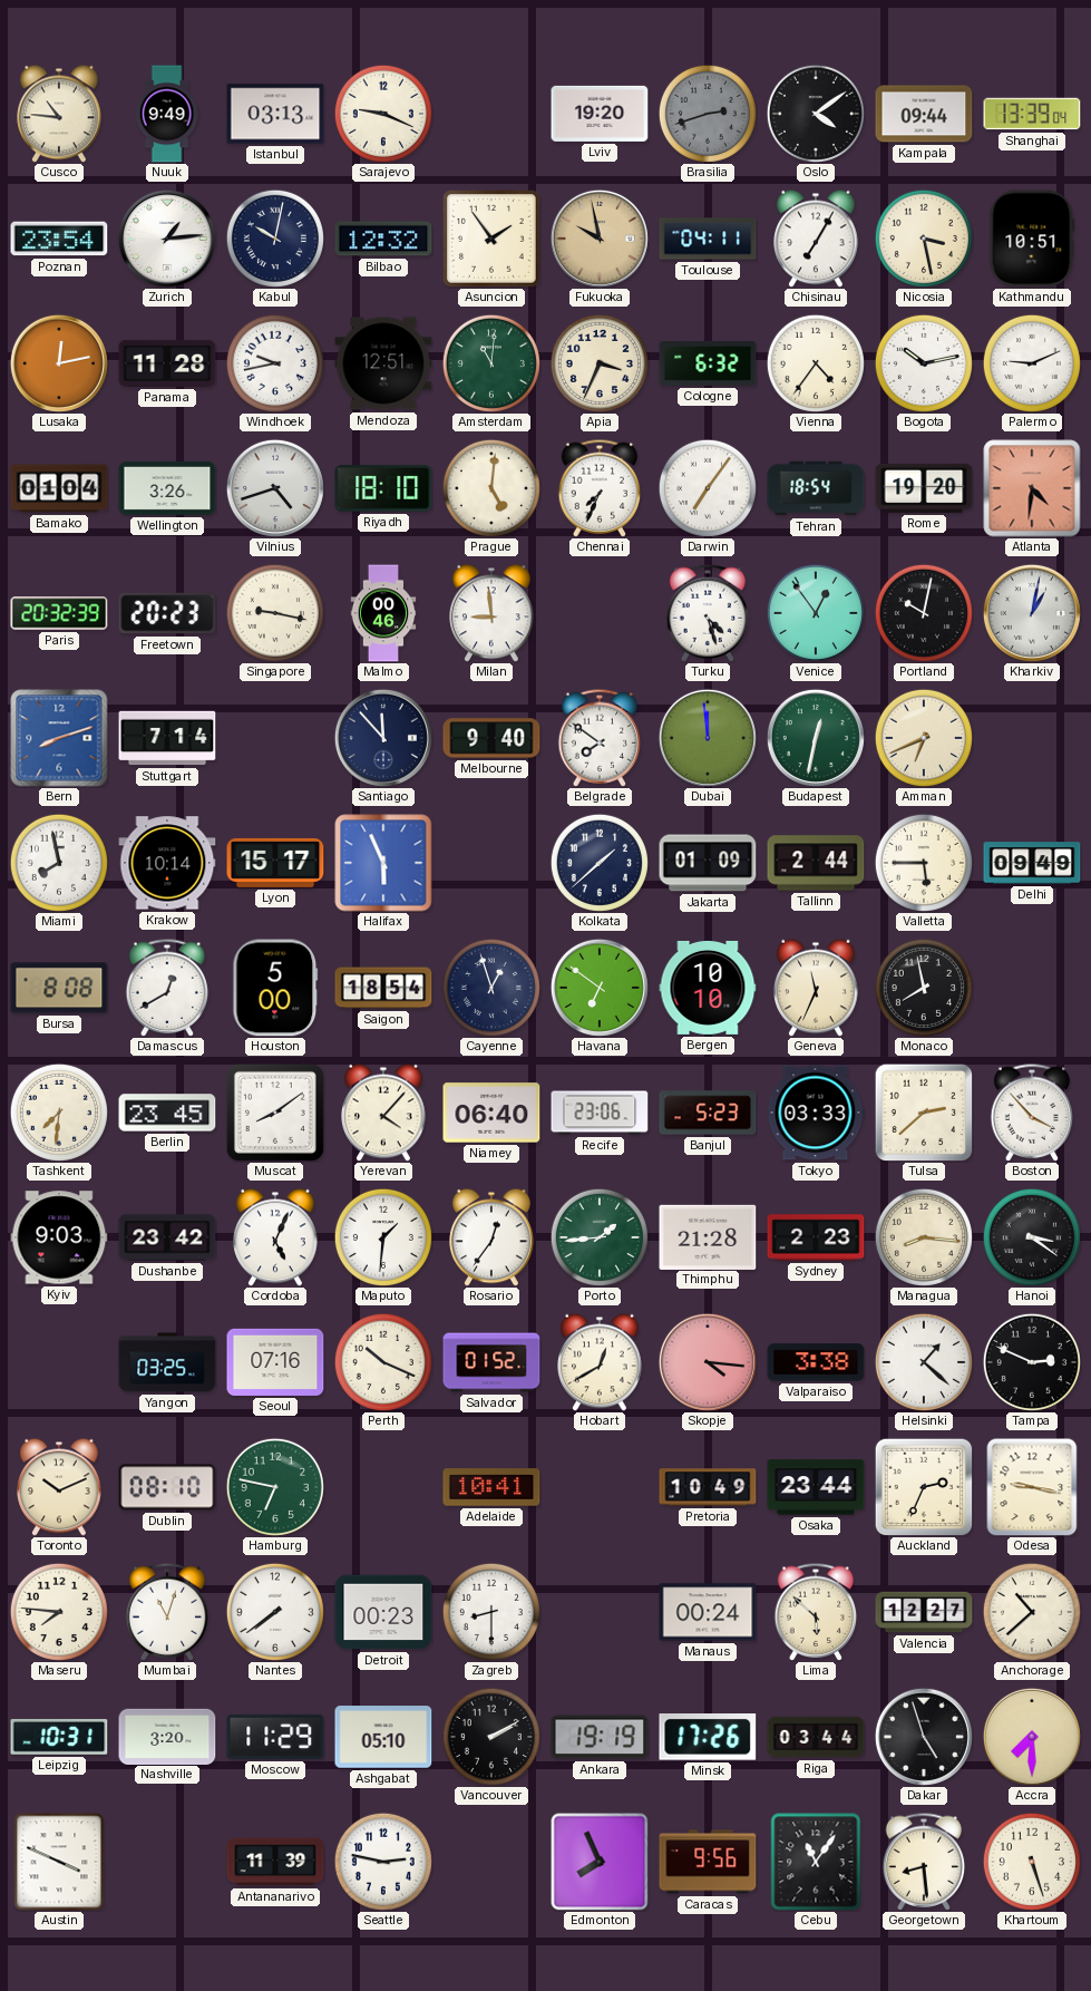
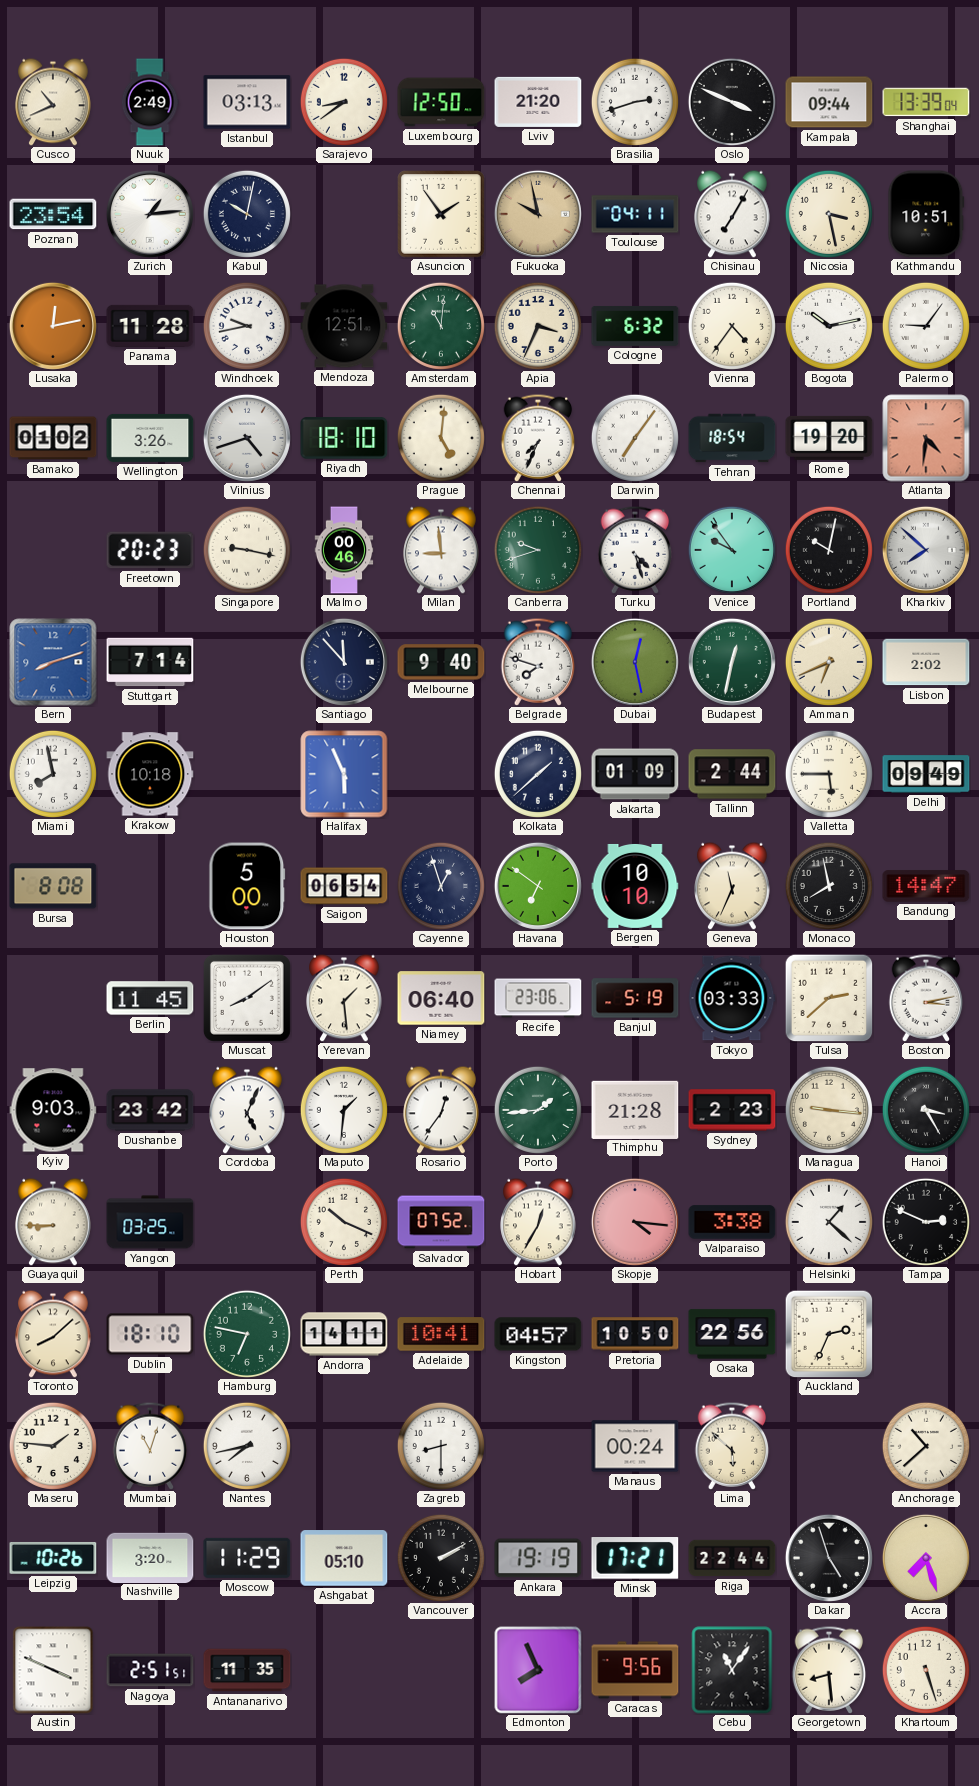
Cusco: 10:46 -> 10:41 (53, 102)
Nuuk: 9:49 -> 2:49 (150, 102)
Sarajevo: 9:19 -> 8:39 (344, 102)
Luxembourg: none -> 12:50 (441, 102)
Lviv: 19:20 -> 21:20 (538, 102)
Brasilia dial: grey -> white (635, 102)
Oslo: 4:09 -> 3:49 (732, 102)
Bilbao: 12:32 -> none (383, 239)
Palermo: 9:11 -> 9:06 (926, 326)
Bamako: 01:04 -> 01:02 (53, 438)
Paris: 20:32 -> none (59, 613)
Canberra: none -> 9:42 (538, 550)
Venice: 12:54 -> 9:54 (732, 550)
Kharkiv: 1:02 -> 7:52 (926, 550)
Belgrade: 7:51 -> 7:48 (538, 662)
Dubai: 11:59 -> 12:28 (635, 662)
Lisbon: none -> 2:02 (926, 662)
Krakow: 10:14 -> 10:18 (150, 774)
Lyon: 15:17 -> none (275, 863)
Damascus: 12:40 -> none (167, 988)
Saigon: 18:54 -> 06:54 (344, 886)
Bandung: none -> 14:47 (926, 886)
Tashkent: 7:31 -> none (59, 1113)
Berlin: 23:45 -> 11:45 (150, 998)
Yerevan: 4:07 -> 1:29 (344, 998)
Banjul: 5:23 -> 5:19 (635, 998)
Boston: 3:53 -> 3:13 (926, 998)
Managua: 8:16 -> 9:16 (829, 1110)
Hanoi: 3:21 -> 3:25 (926, 1110)
Guayaquil: none -> 8:45 (53, 1222)
Seoul: 07:16 -> none (275, 1362)
Salvador: 01:52 -> 07:52 (441, 1222)
Hobart: 12:40 -> 12:35 (538, 1222)
Toronto: 10:11 -> 8:08 (53, 1334)
Dublin: 08:10 -> 18:10 (150, 1334)
Andorra: none -> 14:11 (344, 1334)
Kingston: none -> 04:57 (538, 1334)
Pretoria: 10:49 -> 10:50 (635, 1334)
Osaka: 23:44 -> 22:56 (732, 1334)
Odesa: 9:17 -> none (1032, 1487)
Maseru: 7:46 -> 1:46 (53, 1446)
Nantes: 7:39 -> 7:43 (247, 1446)
Detroit: 00:23 -> none (383, 1612)
Valencia: 12:27 -> none (924, 1612)
Leipzig: 10:31 -> 10:26 (53, 1558)
Minsk: 17:26 -> 17:21 (635, 1559)
Riga: 03:44 -> 22:44 (732, 1558)
Accra: 7:30 -> 7:27 (926, 1558)
Nagoya: none -> 2:51 (150, 1670)
Antananarivo: 11:39 -> 11:35 (247, 1670)
Seattle: 2:47 -> none (383, 1862)
